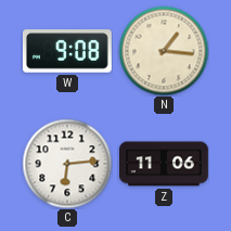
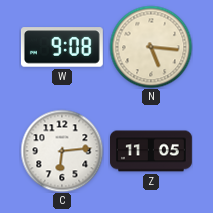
N: 1:16 -> 5:16 (151, 47)
Z: 11:06 -> 11:05 (152, 151)
